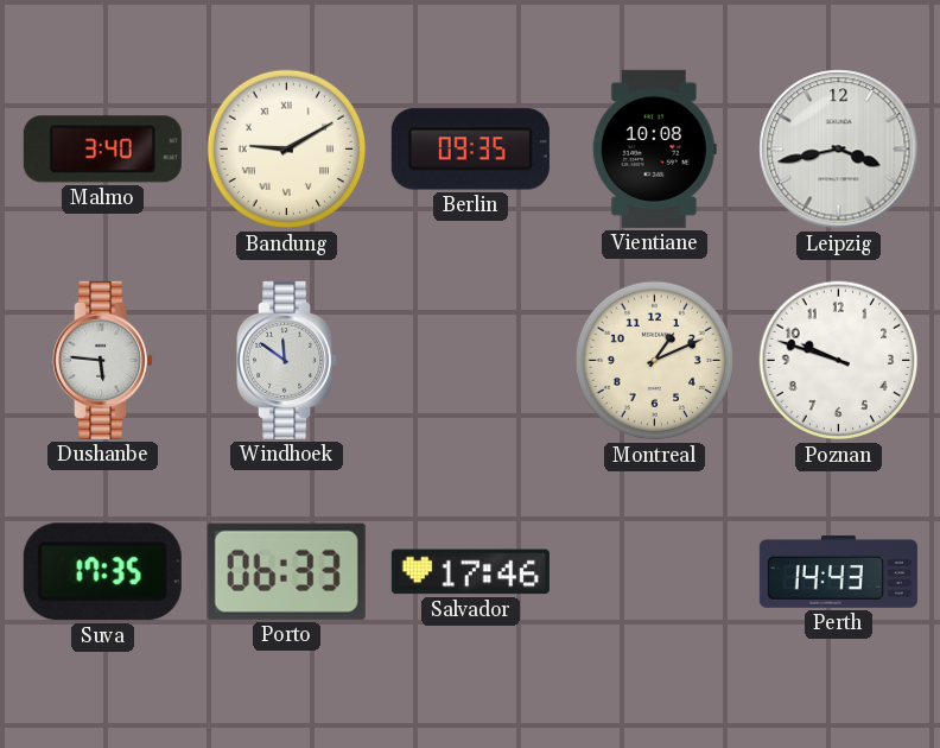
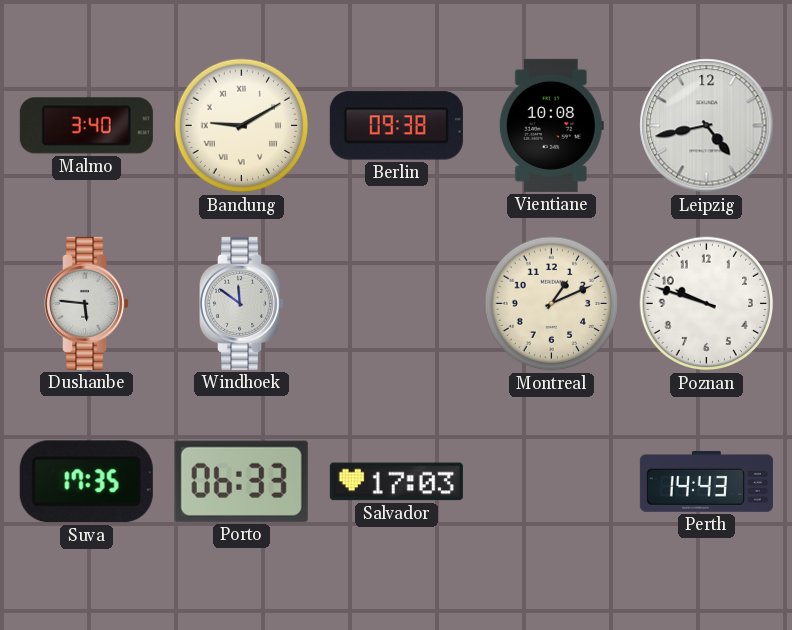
Berlin: 09:35 -> 09:38 (396, 126)
Leipzig: 3:43 -> 4:43 (707, 126)
Salvador: 17:46 -> 17:03 (396, 482)
